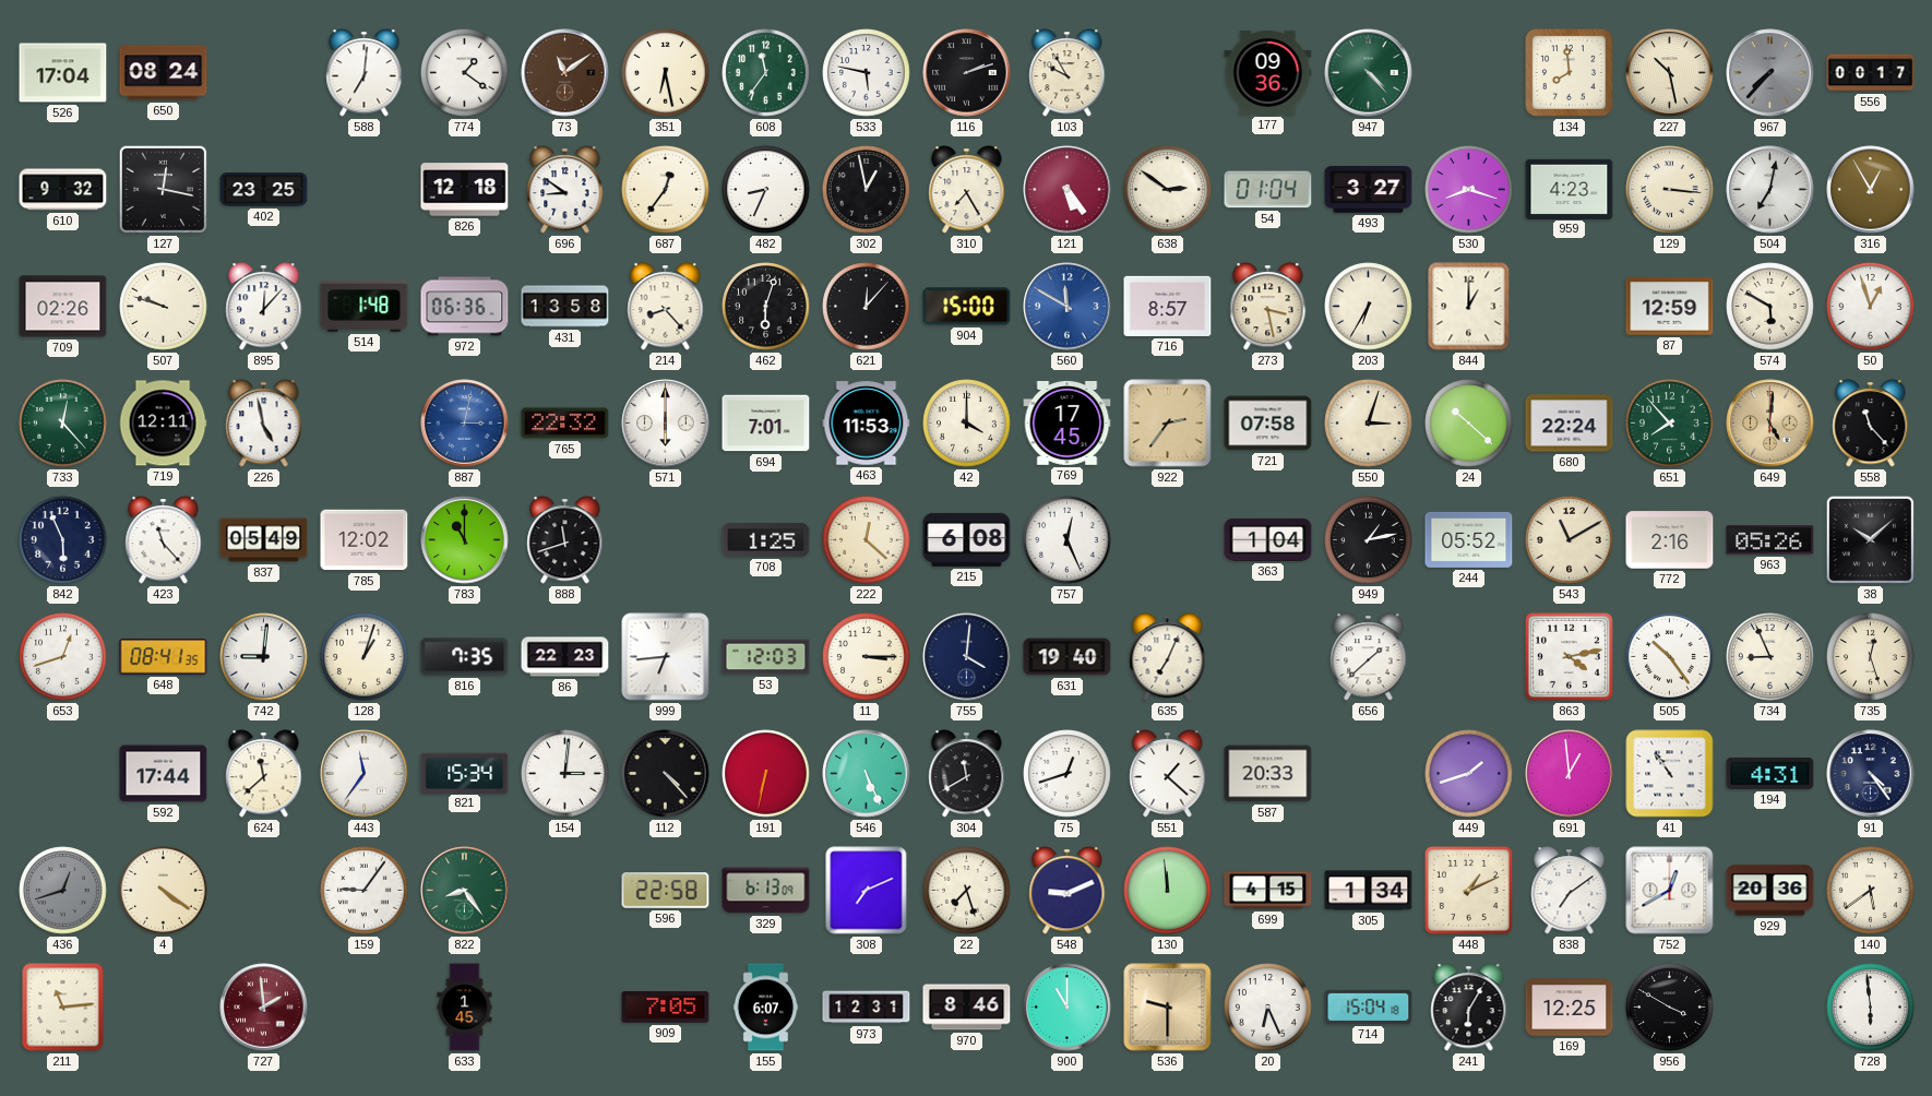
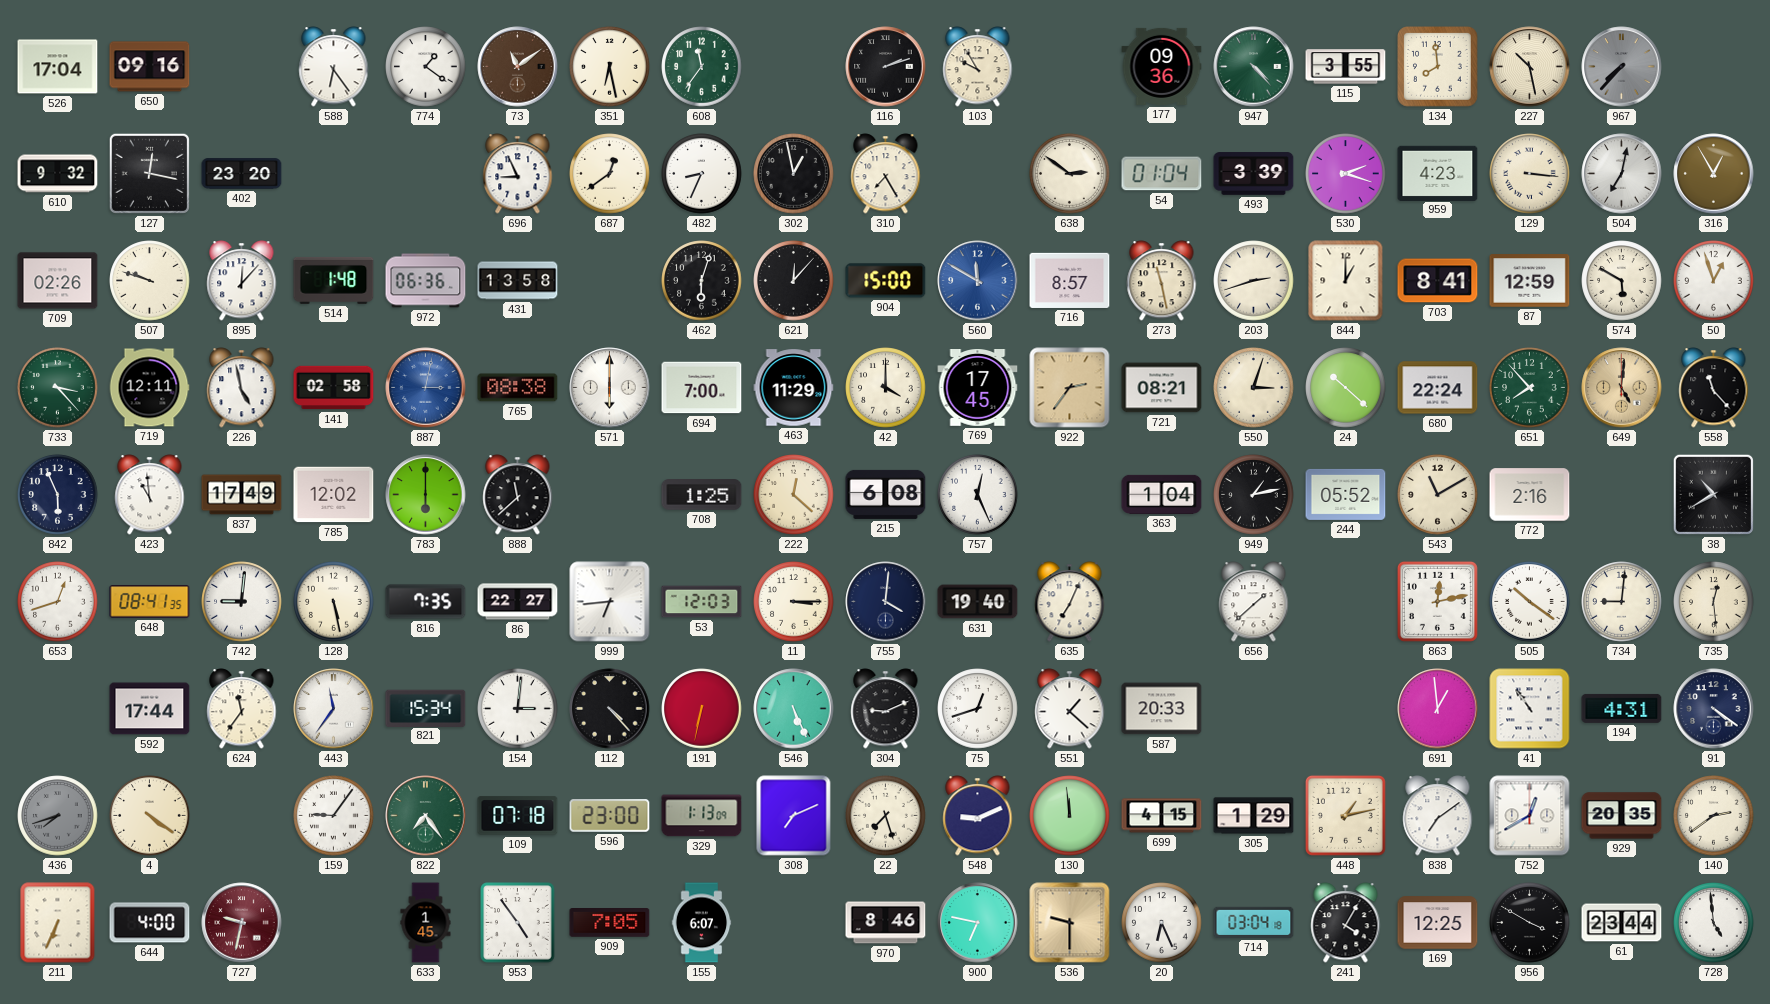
650: 08:24 -> 09:16 (150, 67)
588: 7:01 -> 6:24 (334, 67)
533: 5:47 -> none (867, 73)
115: none -> 3:55 (1346, 67)
556: 00:17 -> none (1871, 73)
402: 23:25 -> 23:20 (242, 174)
826: 12:18 -> none (465, 190)
696: 8:51 -> 8:56 (518, 174)
687: 12:36 -> 12:39 (610, 174)
121: 5:24 -> none (1068, 190)
493: 3:27 -> 3:39 (1254, 174)
530: 8:18 -> 2:18 (1346, 174)
214: 8:23 -> none (666, 307)
273: 3:28 -> 11:28 (1162, 281)
203: 6:35 -> 2:42 (1254, 281)
703: none -> 8:41 (1438, 281)
733: 12:23 -> 3:23 (58, 388)
141: none -> 02:58 (334, 388)
765: 22:32 -> 08:38 (518, 388)
694: 7:01 -> 7:00 (702, 388)
463: 11:53 -> 11:29 (794, 388)
721: 07:58 -> 08:21 (1162, 388)
423: 11:23 -> 10:59 (150, 495)
837: 05:49 -> 17:49 (242, 495)
783: 11:00 -> 6:00 (426, 495)
888: 11:42 -> 11:38 (518, 495)
963: 05:26 -> none (1770, 540)
38: 10:08 -> 10:40 (1713, 494)
128: 1:03 -> 5:28 (334, 602)
86: 22:23 -> 22:27 (518, 602)
863: 4:13 -> 12:13 (1437, 601)
505: 10:24 -> 10:21 (1530, 602)
734: 8:56 -> 9:01 (1622, 602)
735: 12:27 -> 12:29 (1714, 602)
624: 11:38 -> 11:36 (242, 709)
304: 11:40 -> 9:11 (886, 709)
449: 1:42 -> none (1469, 774)
91: 4:24 -> 4:21 (1714, 709)
436: 12:42 -> 7:42 (58, 816)
822: 8:24 -> 7:24 (426, 816)
109: none -> 07:18 (518, 816)
596: 22:58 -> 23:00 (610, 816)
329: 6:13 -> 1:13 (702, 816)
305: 1:34 -> 1:29 (1254, 816)
448: 1:11 -> 1:13 (1345, 815)
929: 20:36 -> 20:35 (1622, 816)
140: 5:39 -> 2:39 (1714, 816)
211: 11:14 -> 6:34 (58, 923)
644: none -> 4:00 (150, 923)
727: 1:59 -> 9:32 (242, 923)
953: none -> 4:54 (518, 923)
973: 12:31 -> none (867, 1008)
900: 11:00 -> 6:47 (978, 923)
714: 15:04 -> 03:04 (1254, 922)
241: 6:05 -> 4:05 (1346, 923)
61: none -> 23:44 (1622, 923)
728: 5:59 -> 4:59 (1714, 923)
